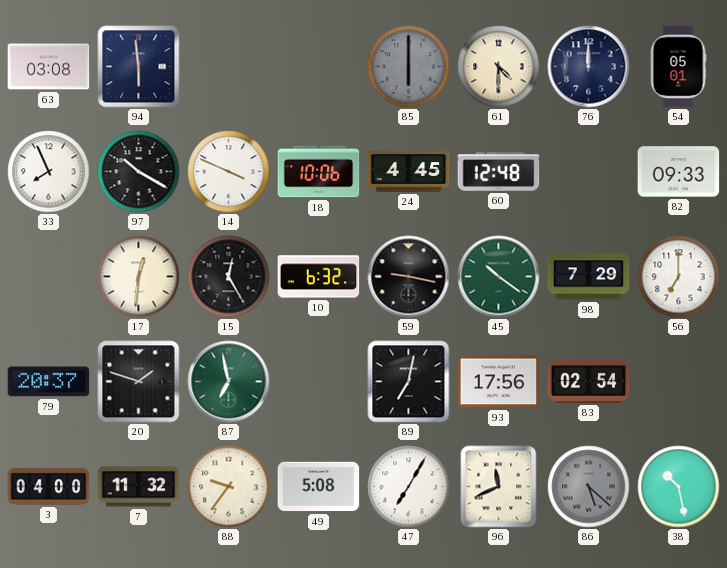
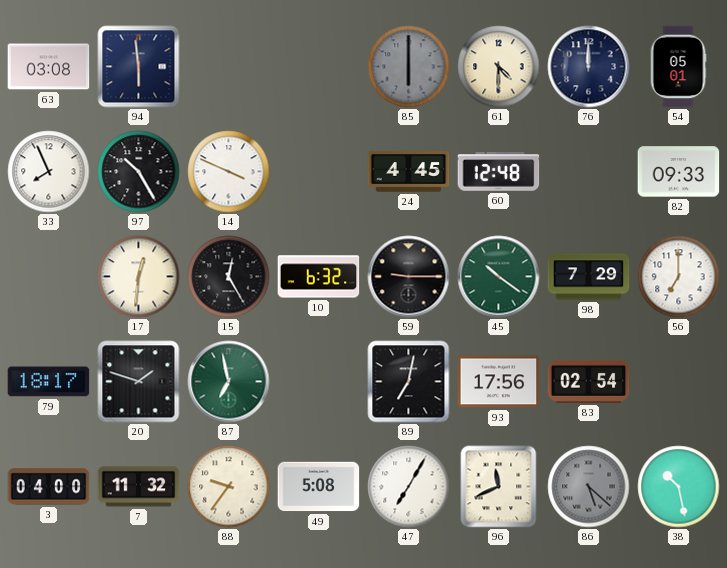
97: 10:20 -> 10:25 (139, 172)
18: 10:06 -> none (319, 172)
59: 9:17 -> 9:15 (409, 277)
79: 20:37 -> 18:17 (49, 382)
